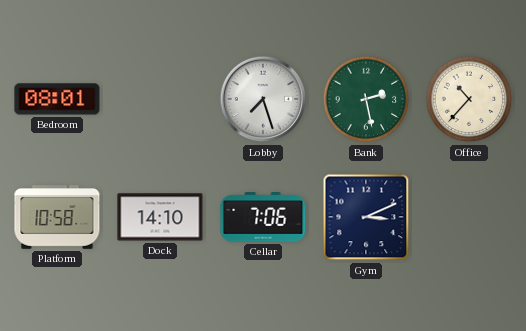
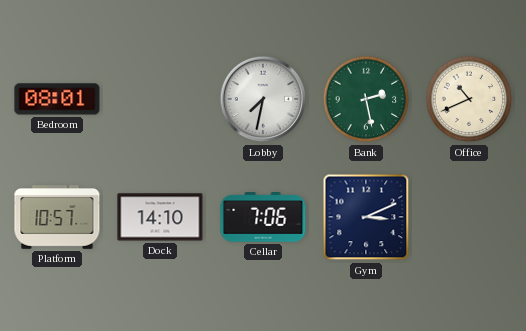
Lobby: 7:27 -> 7:32 (263, 99)
Office: 10:37 -> 10:41 (469, 99)
Platform: 10:58 -> 10:57 (57, 218)
